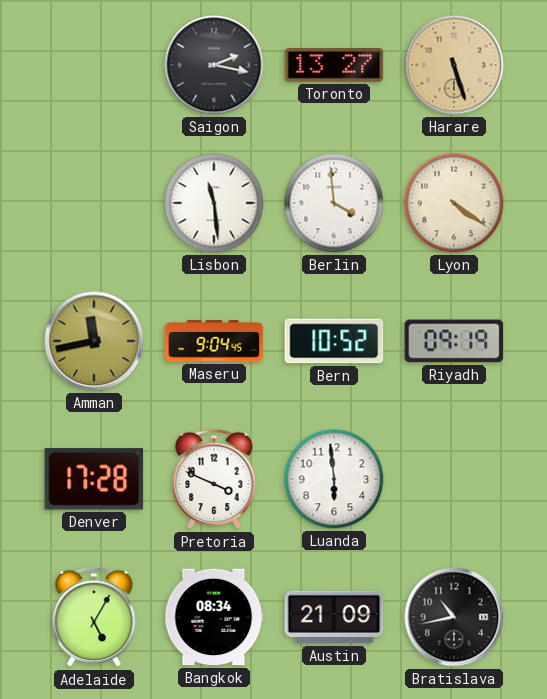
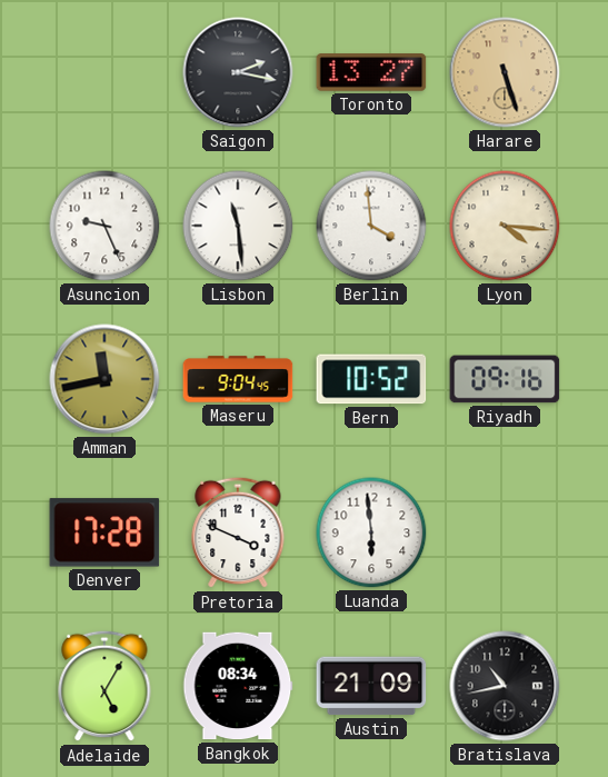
Asuncion: none -> 9:26 (104, 226)
Lyon: 4:21 -> 4:16 (505, 226)
Riyadh: 09:19 -> 09:16 (505, 379)
